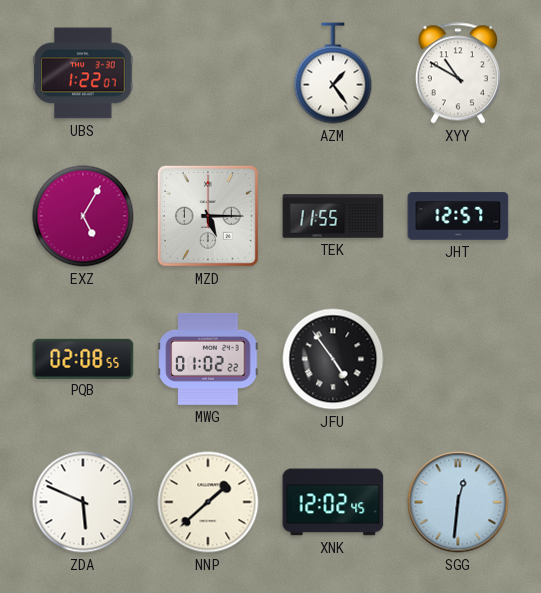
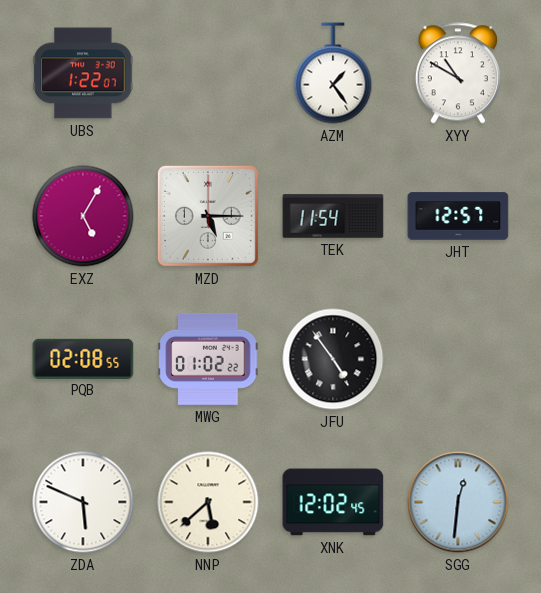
TEK: 11:55 -> 11:54 (333, 216)
NNP: 1:38 -> 5:38 (208, 502)
